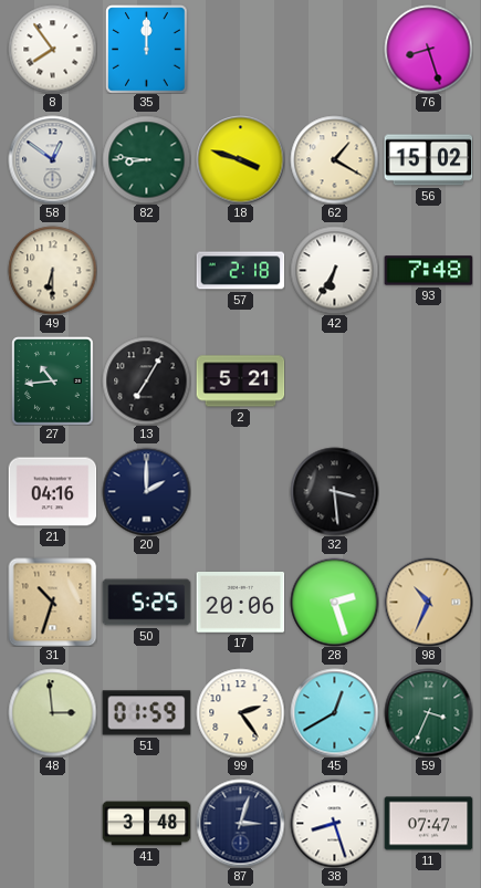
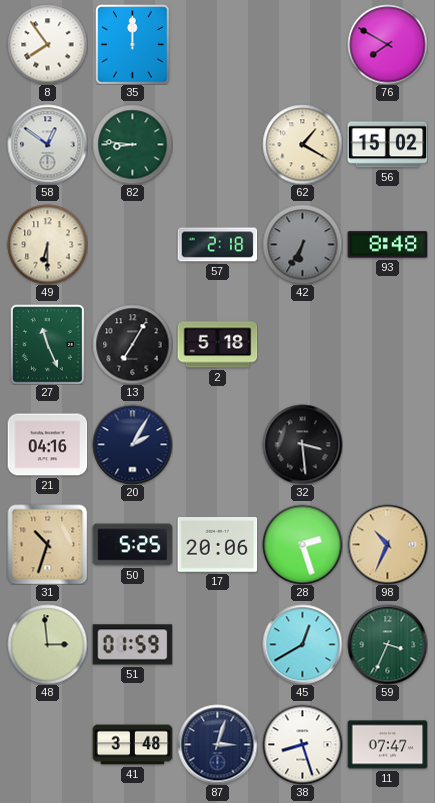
76: 8:27 -> 7:50 (387, 44)
18: 3:48 -> none (240, 159)
42 dial: white -> grey (302, 244)
93: 7:48 -> 8:48 (387, 245)
27: 10:44 -> 11:26 (48, 344)
2: 5:21 -> 5:18 (217, 345)
20: 2:00 -> 2:05 (132, 444)
99: 2:24 -> none (240, 712)
